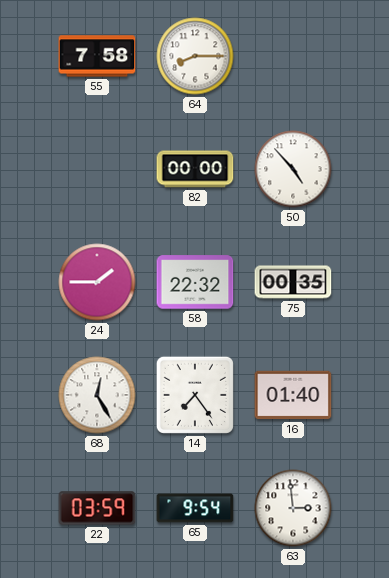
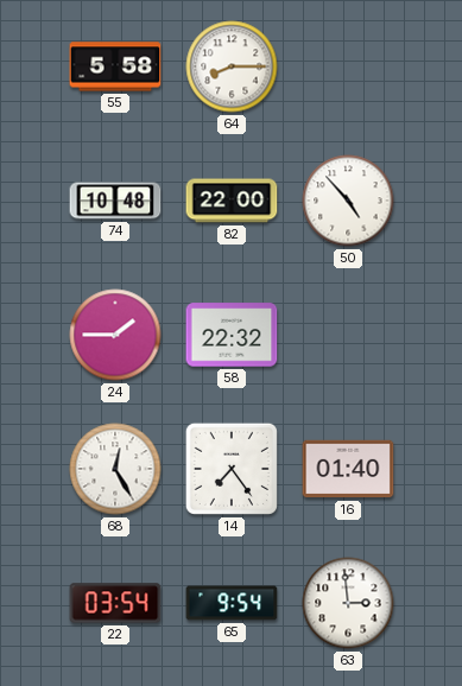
55: 7:58 -> 5:58 (115, 66)
74: none -> 10:48 (115, 201)
82: 00:00 -> 22:00 (232, 201)
75: 00:35 -> none (293, 282)
22: 03:59 -> 03:54 (115, 603)
